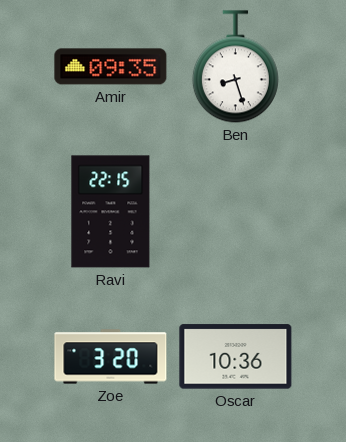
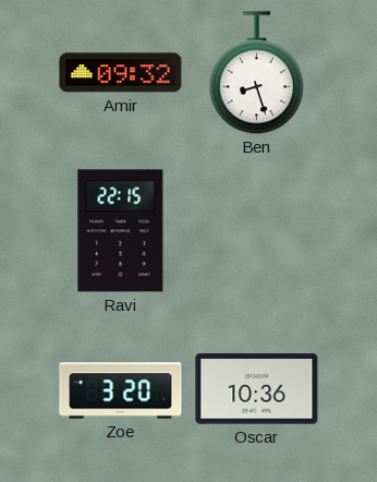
Amir: 09:35 -> 09:32 (121, 73)
